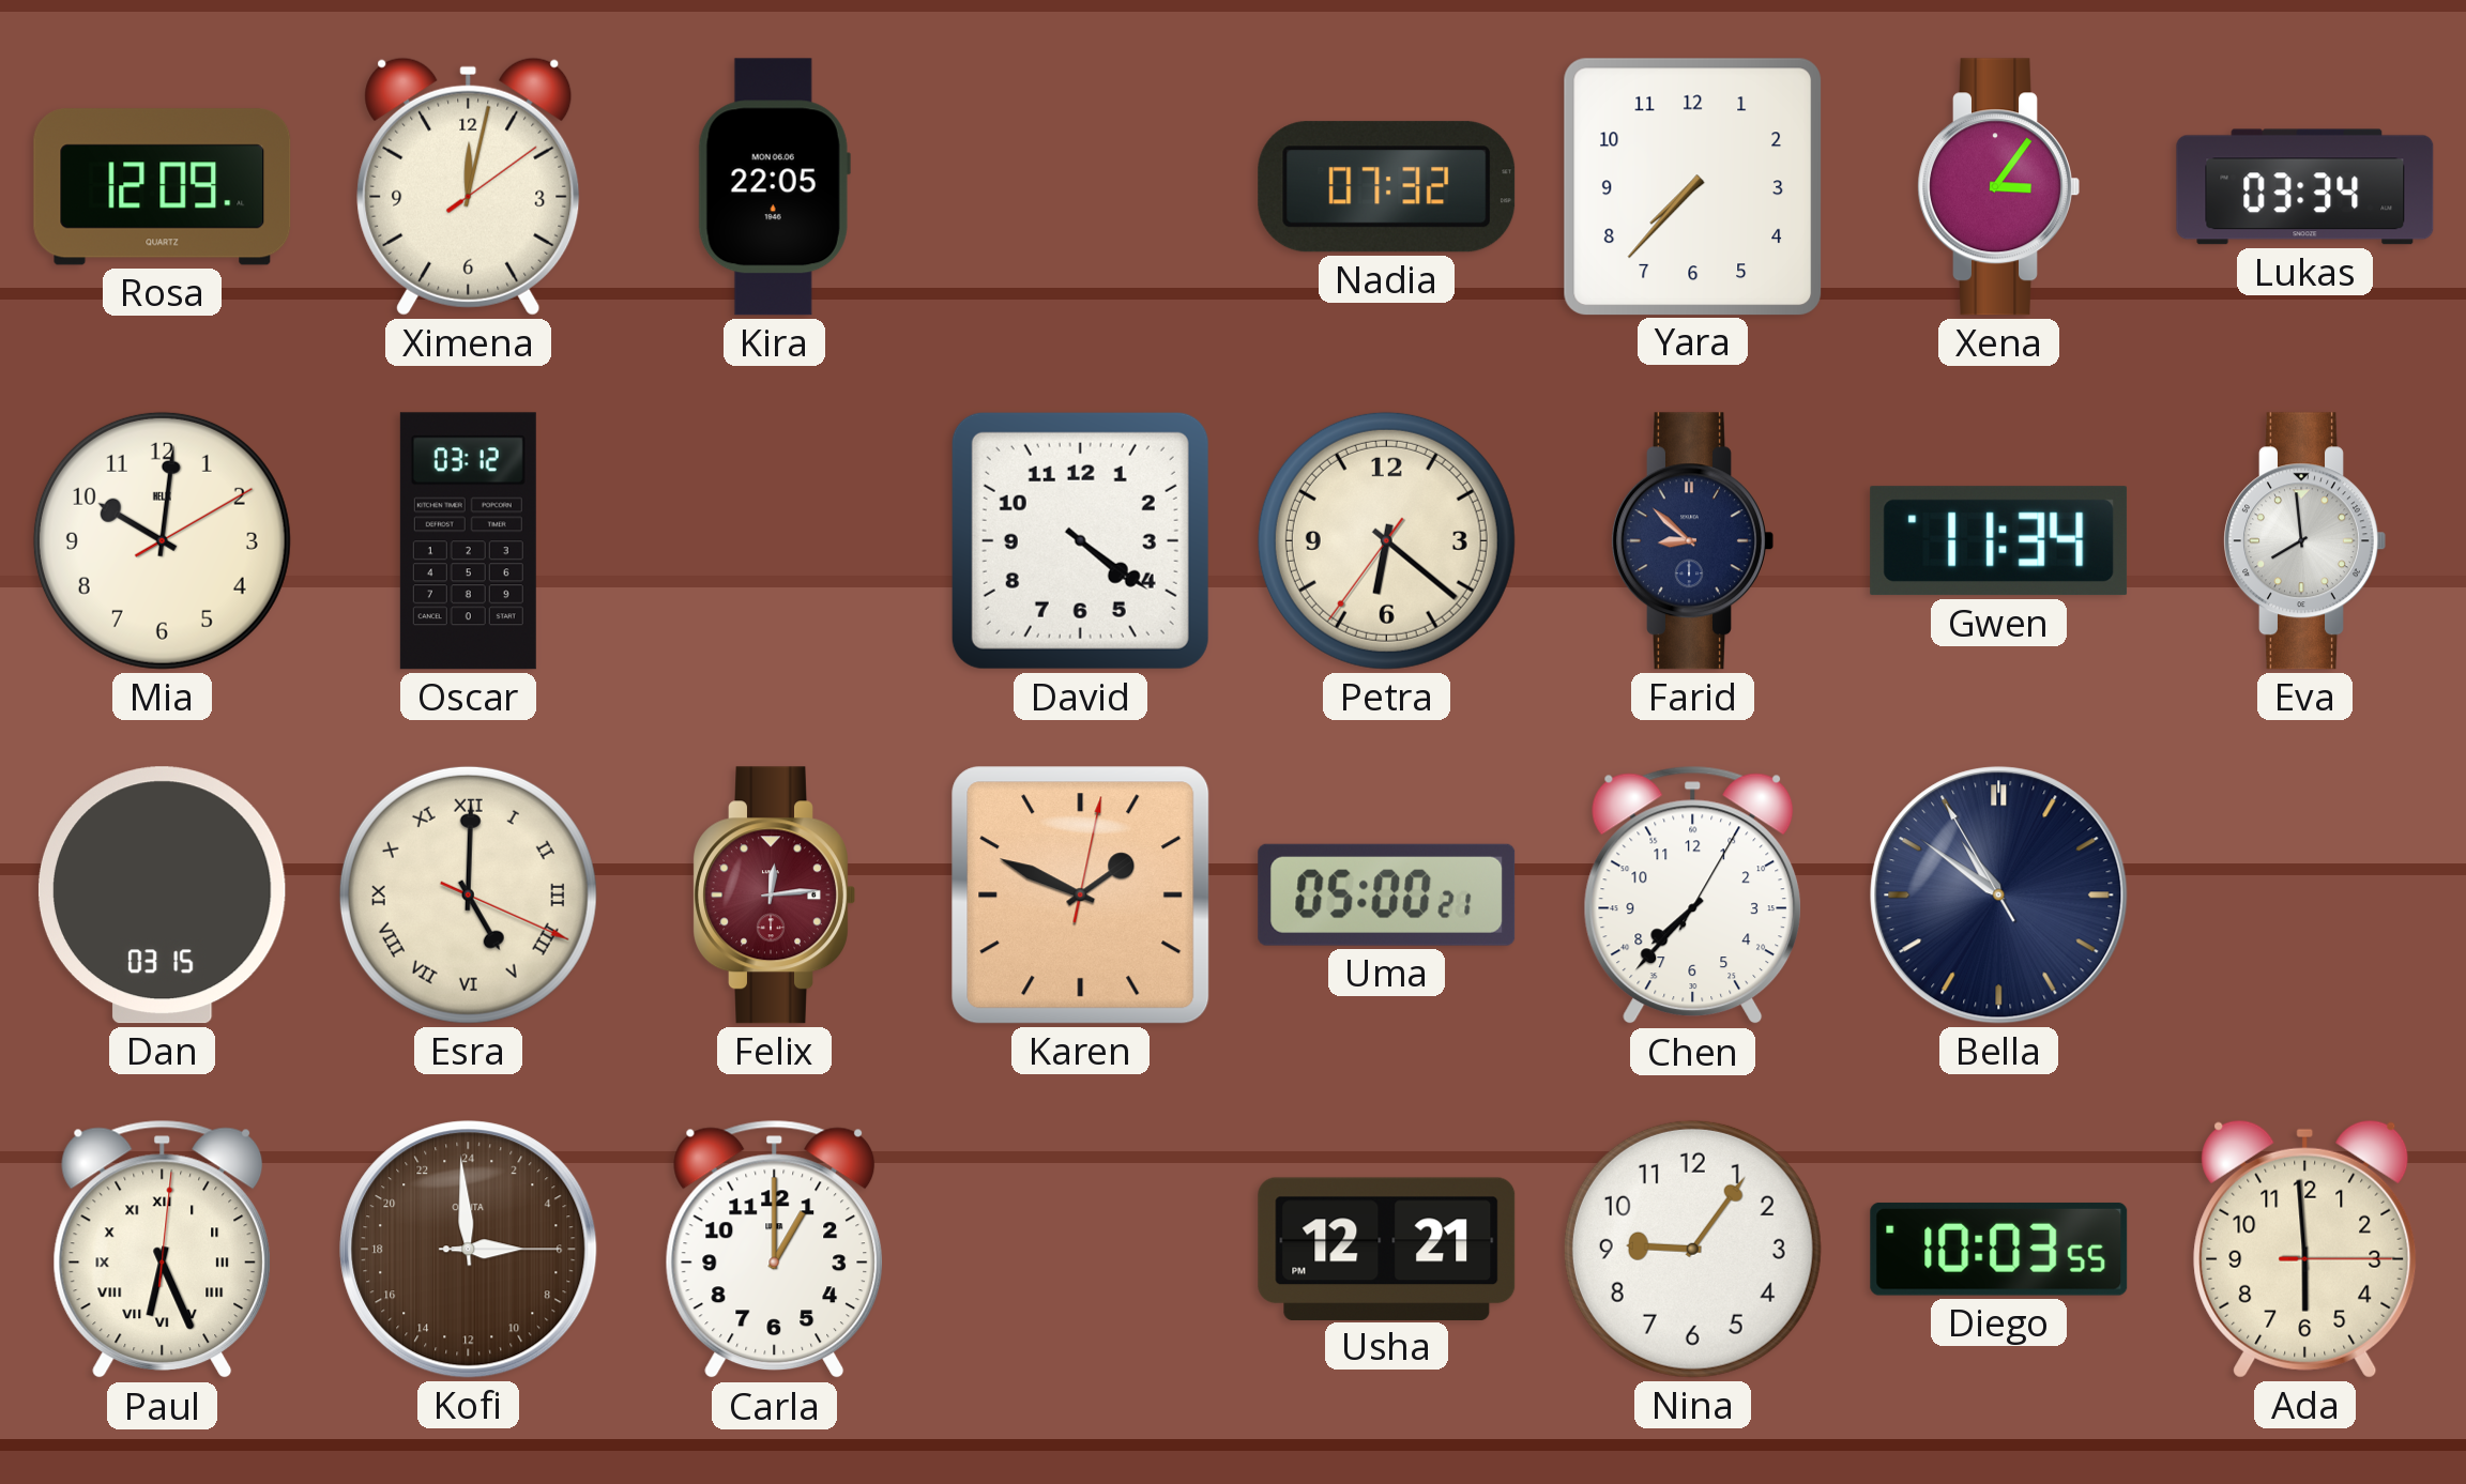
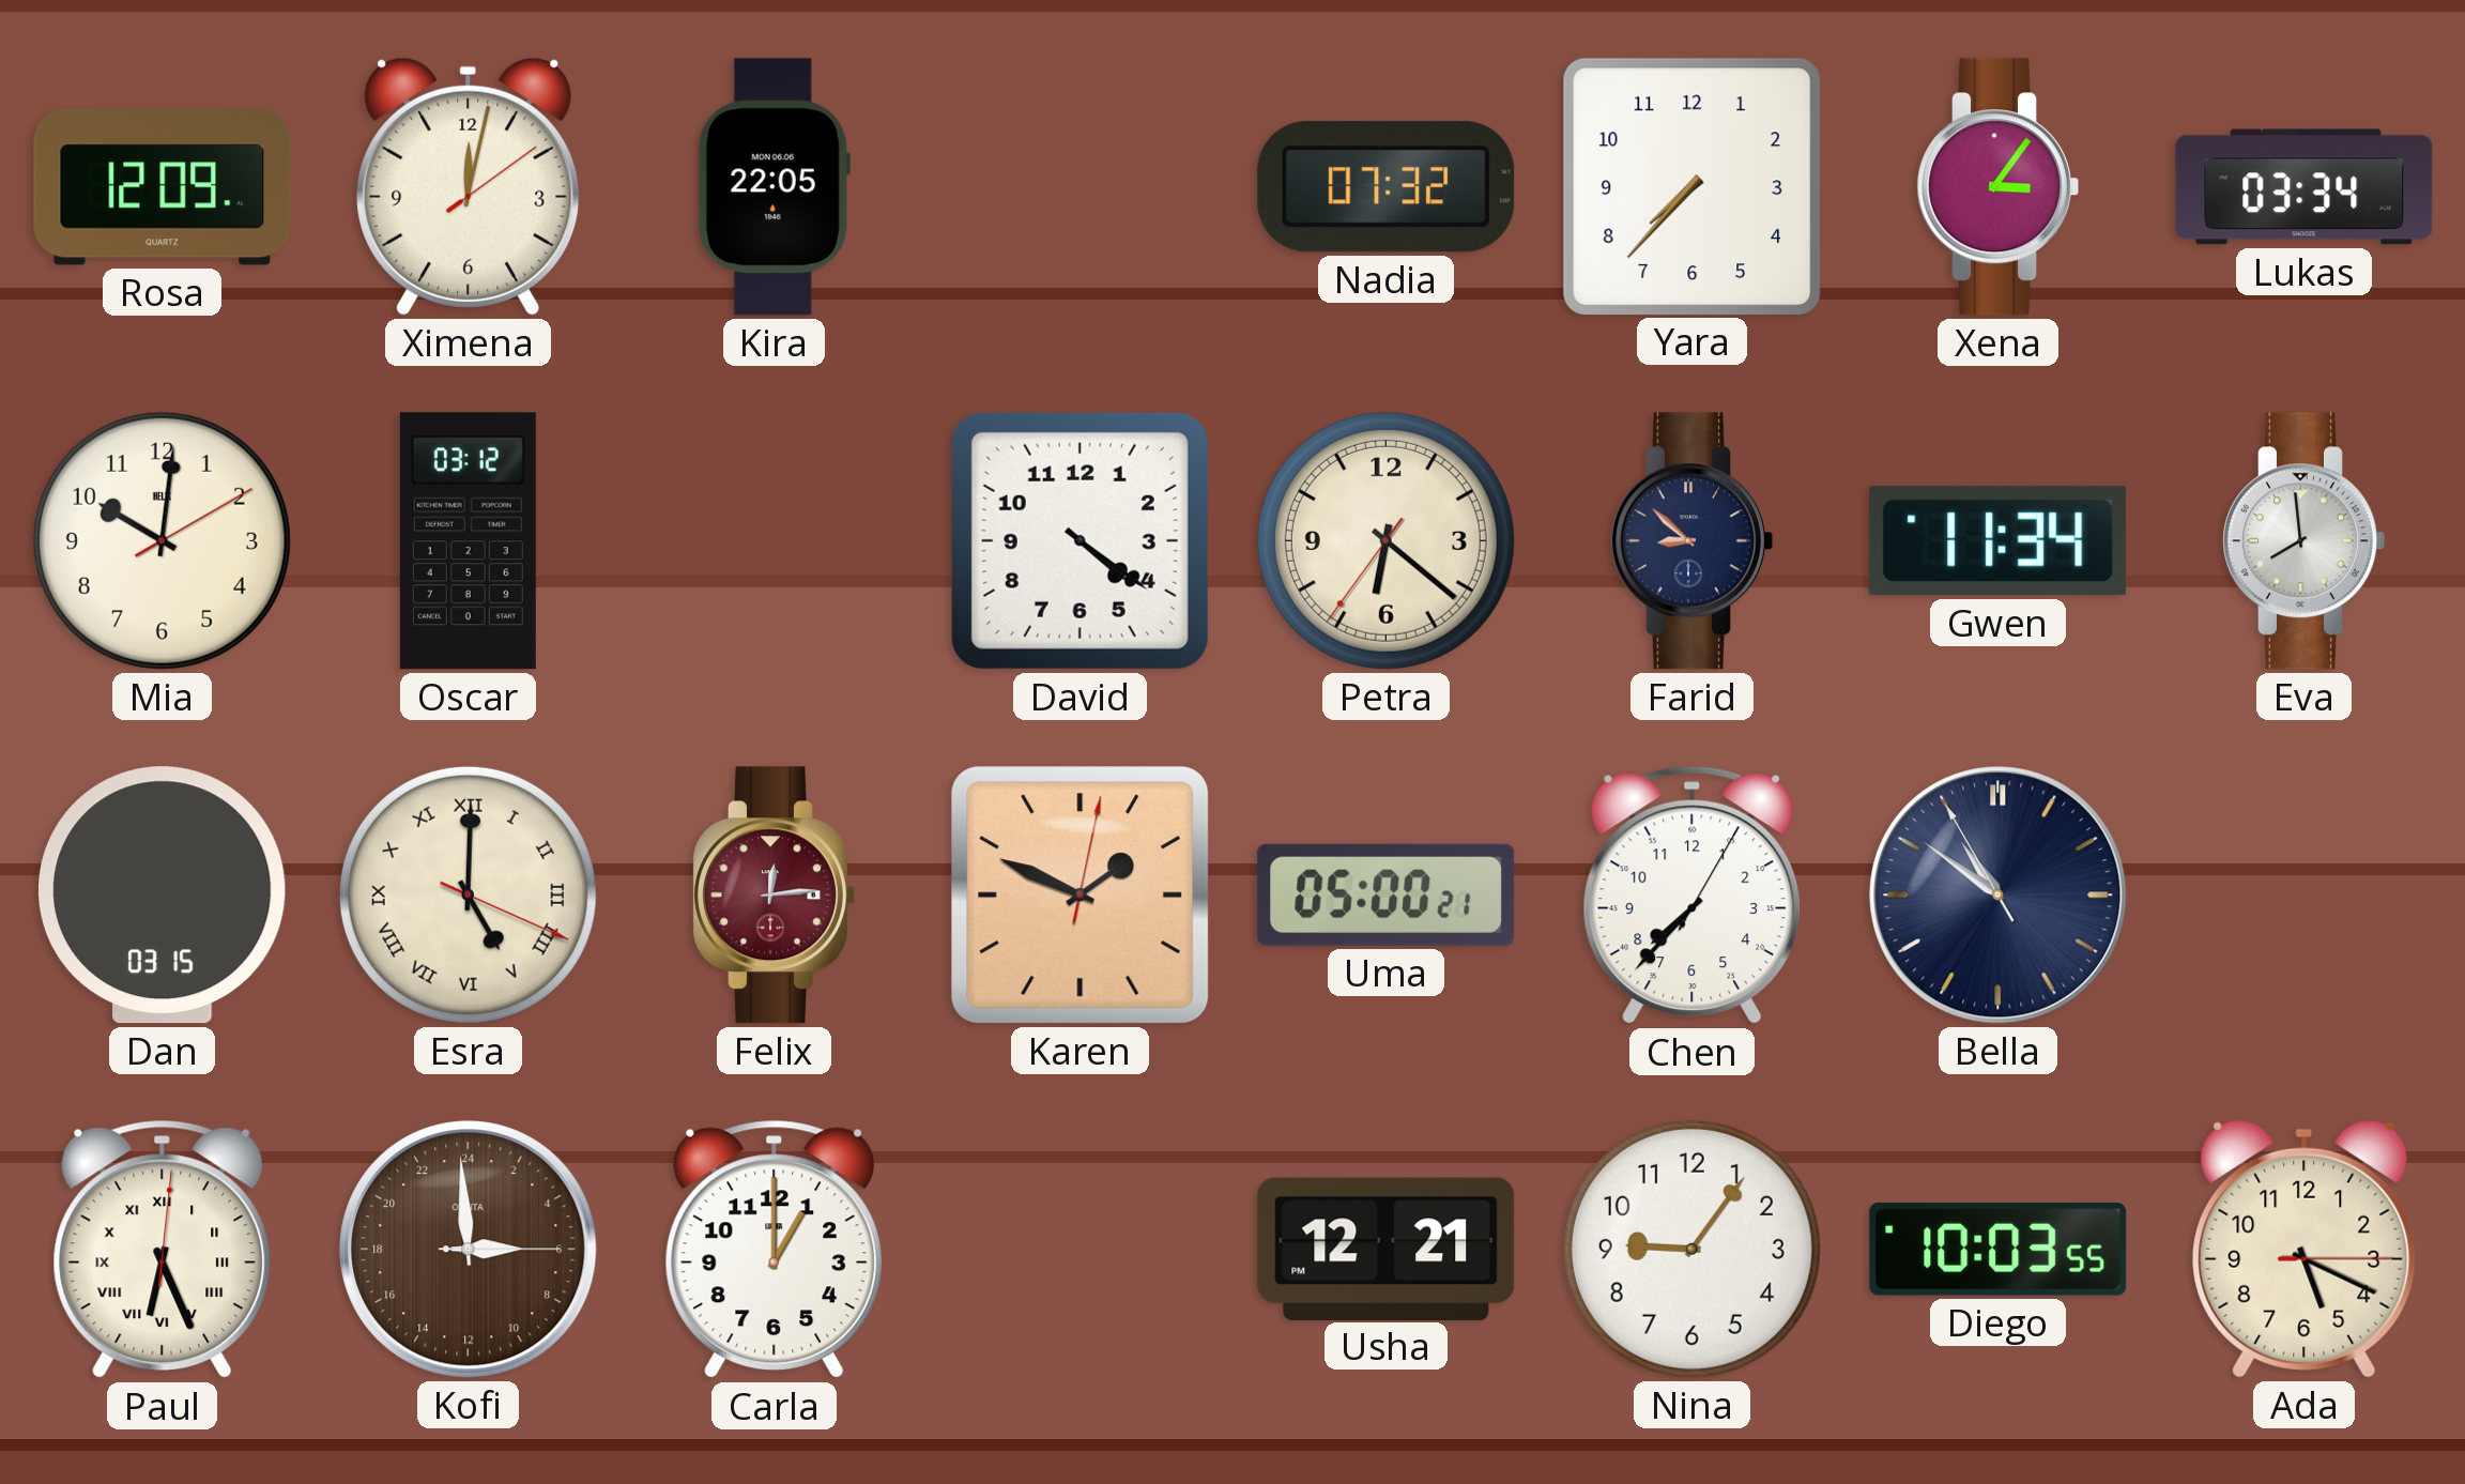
Ada: 5:59 -> 5:19 (2305, 1249)
